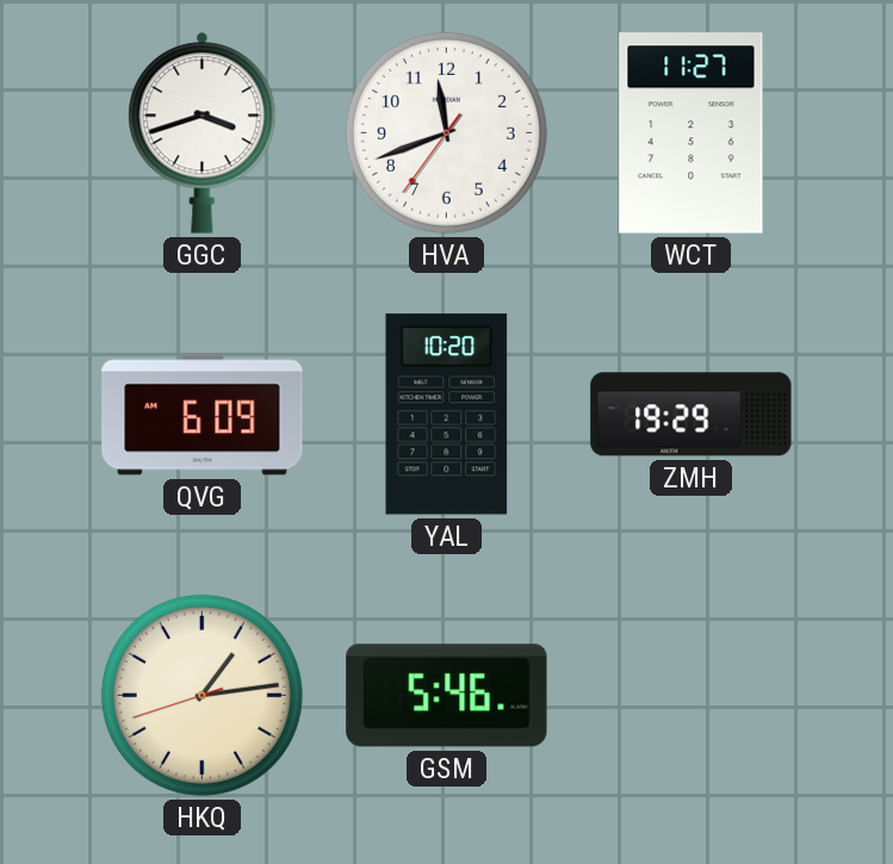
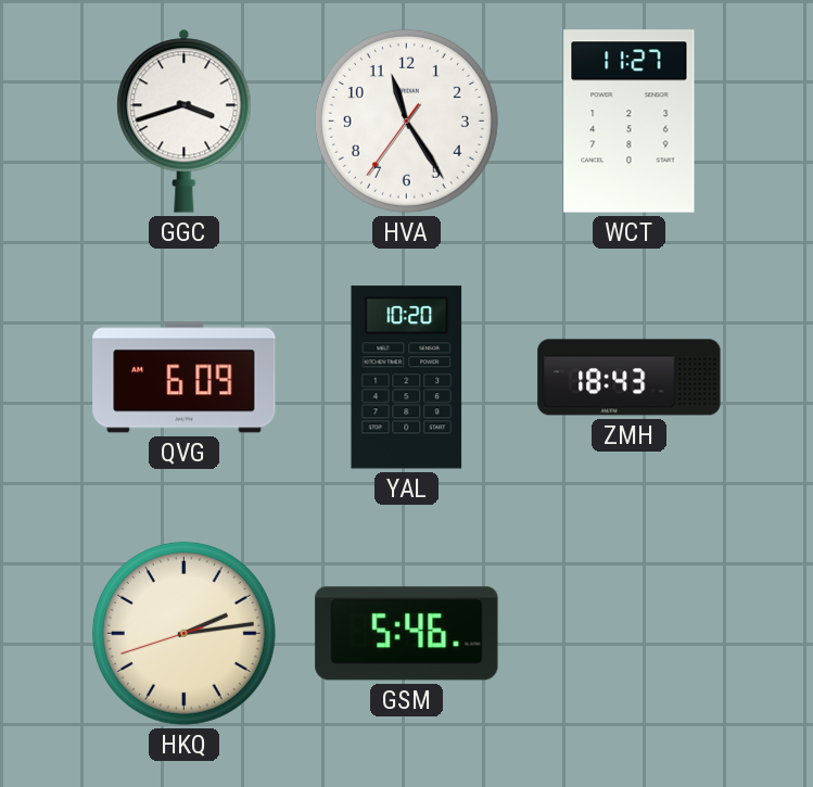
HVA: 11:41 -> 11:24 (406, 120)
ZMH: 19:29 -> 18:43 (630, 378)
HKQ: 1:13 -> 2:13 (183, 633)
